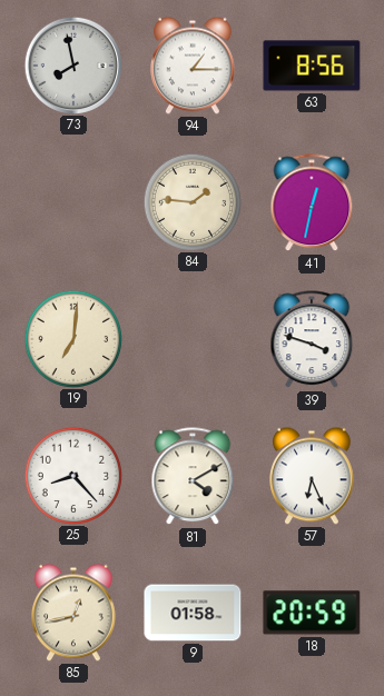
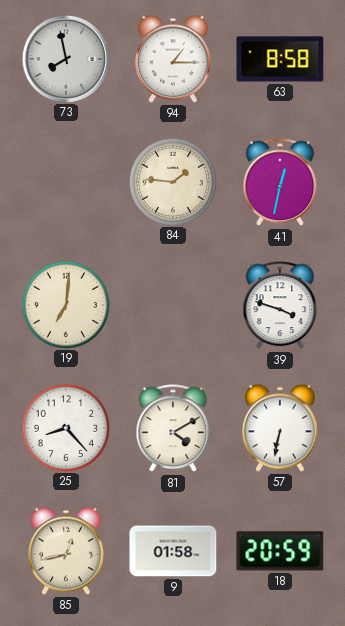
63: 8:56 -> 8:58 (280, 59)
57: 6:26 -> 6:32 (281, 428)
